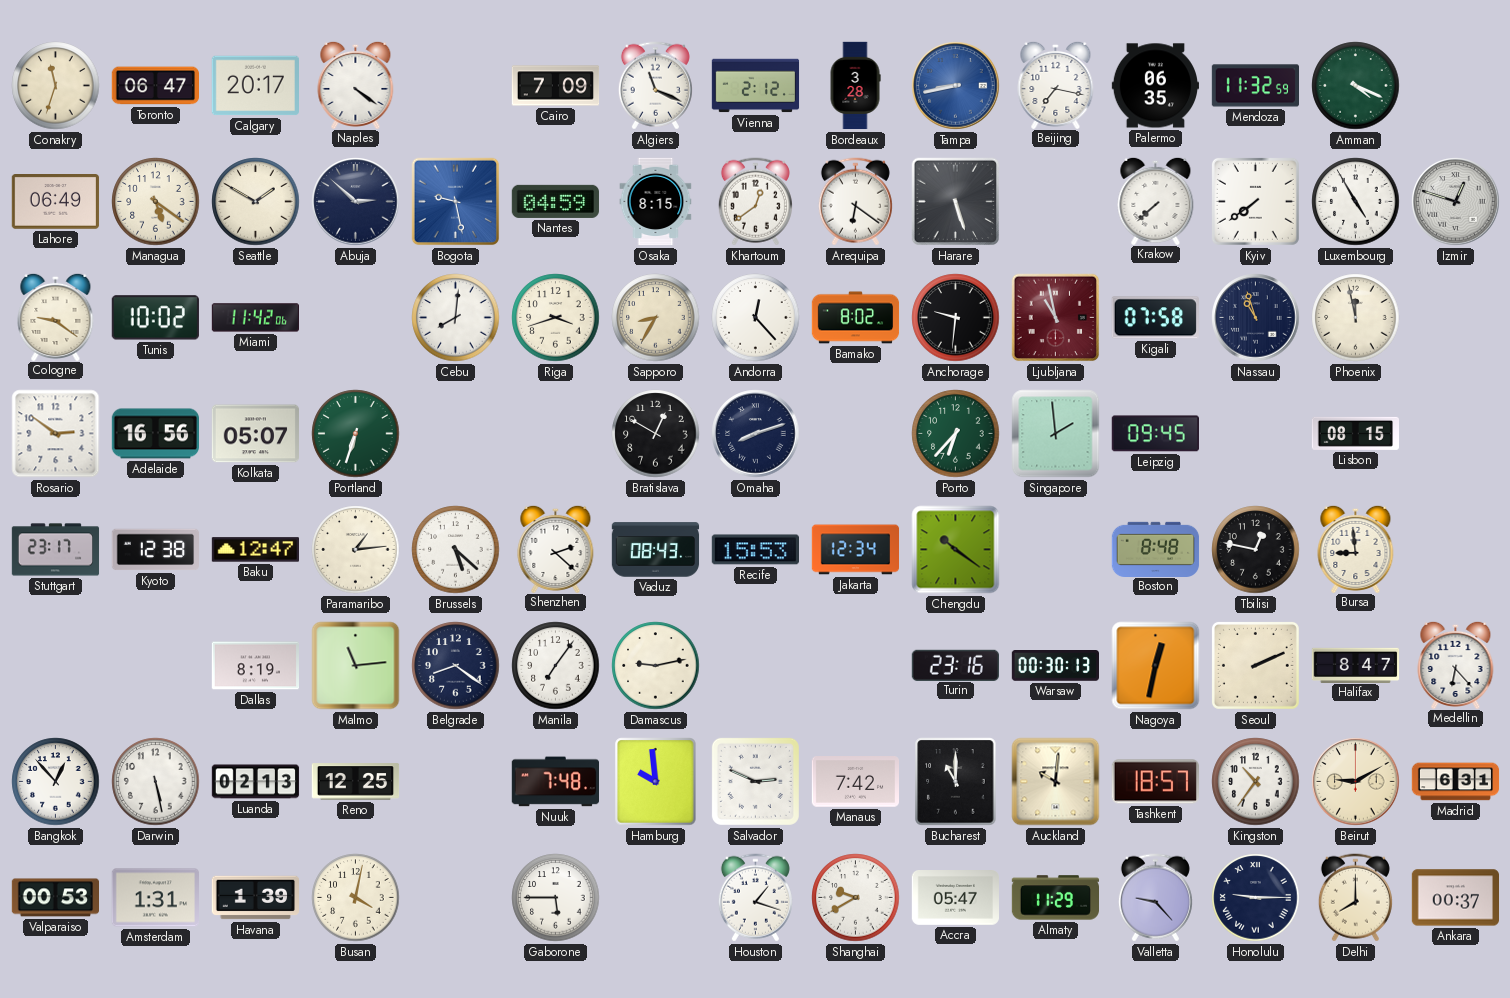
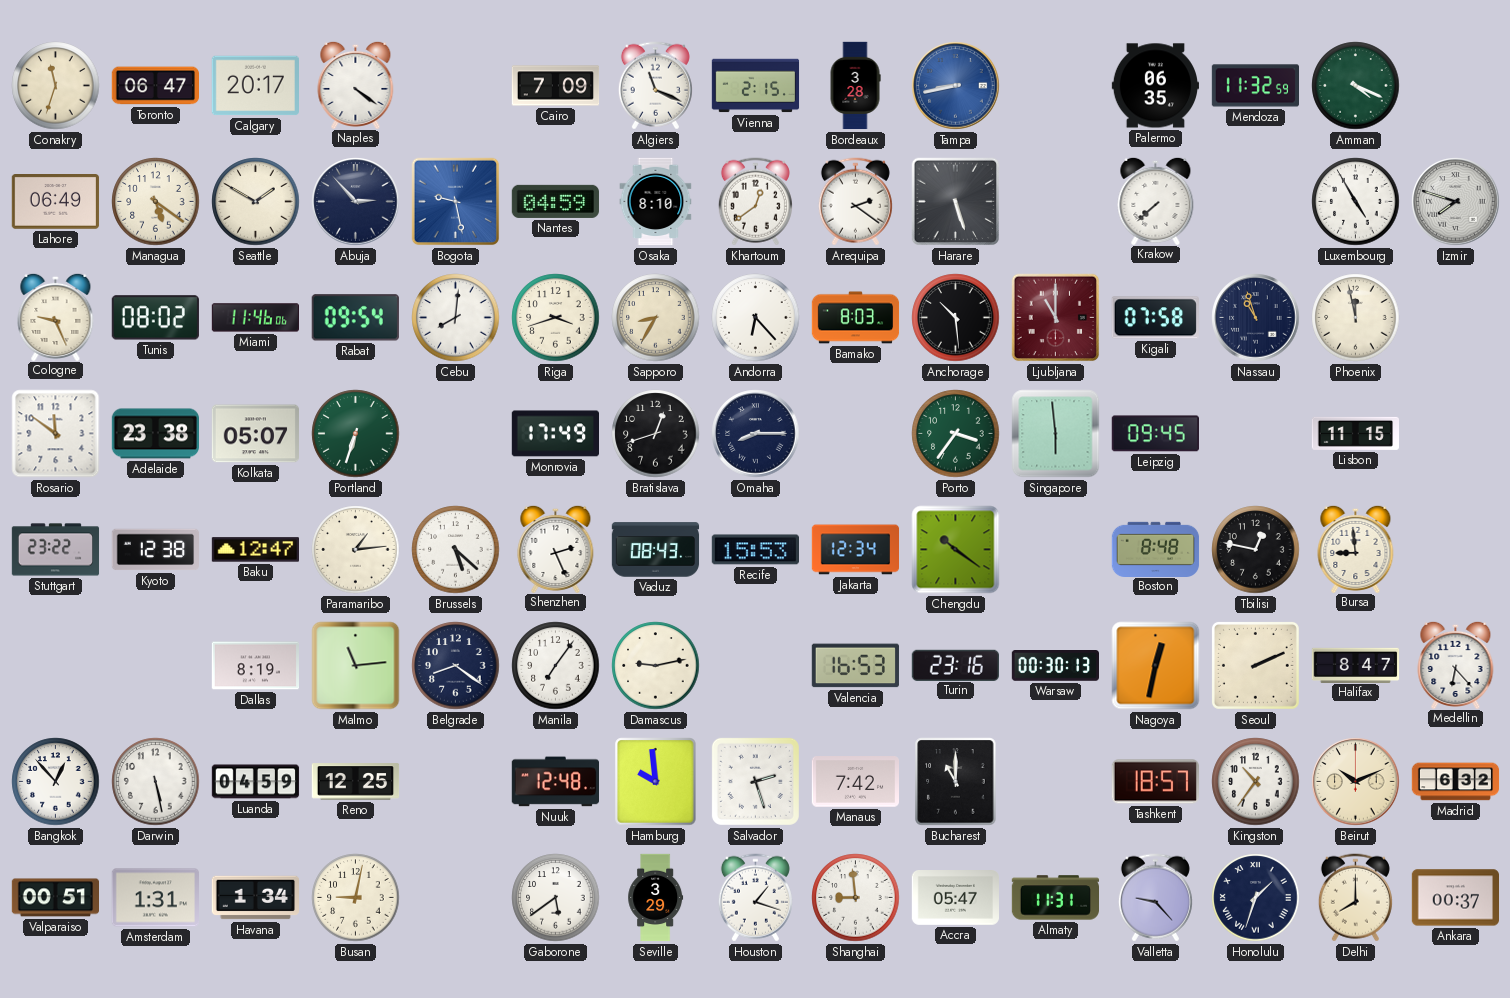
Vienna: 2:12 -> 2:15 (756, 86)
Beijing: 7:17 -> none (1056, 84)
Abuja: 2:52 -> 2:53 (356, 202)
Osaka: 8:15 -> 8:10 (656, 202)
Arequipa: 6:21 -> 2:21 (855, 202)
Kyiv: 7:39 -> none (1255, 201)
Izmir: 12:48 -> 7:48 (1456, 202)
Cologne: 9:21 -> 9:26 (56, 316)
Tunis: 10:02 -> 08:02 (155, 318)
Miami: 11:42 -> 11:46 (255, 318)
Rabat: none -> 09:54 (355, 318)
Andorra: 12:23 -> 6:23 (756, 318)
Bamako: 8:02 -> 8:03 (856, 318)
Anchorage: 9:31 -> 10:29 (956, 318)
Ljubljana: 10:58 -> 11:00 (1056, 318)
Rosario: 2:51 -> 11:51 (56, 434)
Adelaide: 16:56 -> 23:38 (155, 434)
Monrovia: none -> 17:49 (555, 434)
Bratislava: 12:50 -> 12:42 (656, 434)
Omaha: 8:12 -> 8:15 (756, 434)
Porto: 6:37 -> 3:36 (956, 434)
Singapore: 1:59 -> 5:59 (1056, 434)
Lisbon: 08:15 -> 11:15 (1355, 433)
Stuttgart: 23:17 -> 23:22 (56, 550)
Shenzhen: 2:22 -> 2:26 (556, 548)
Valencia: none -> 16:53 (855, 666)
Luanda: 02:13 -> 04:59 (256, 782)
Nuuk: 7:48 -> 12:48 (555, 782)
Salvador: 2:49 -> 2:27 (755, 781)
Auckland: 10:01 -> none (1056, 782)
Beirut: 9:10 -> 10:11 (1356, 782)
Madrid: 6:31 -> 6:32 (1456, 782)
Valparaiso: 00:53 -> 00:51 (55, 898)
Havana: 1:39 -> 1:34 (256, 898)
Busan: 4:02 -> 9:02 (356, 898)
Gaborone: 5:45 -> 5:39 (556, 898)
Seville: none -> 3:29 (656, 898)
Shanghai: 9:40 -> 8:59 (856, 898)
Almaty: 11:29 -> 11:31 (1055, 898)
Honolulu: 9:15 -> 1:33 (1256, 898)
